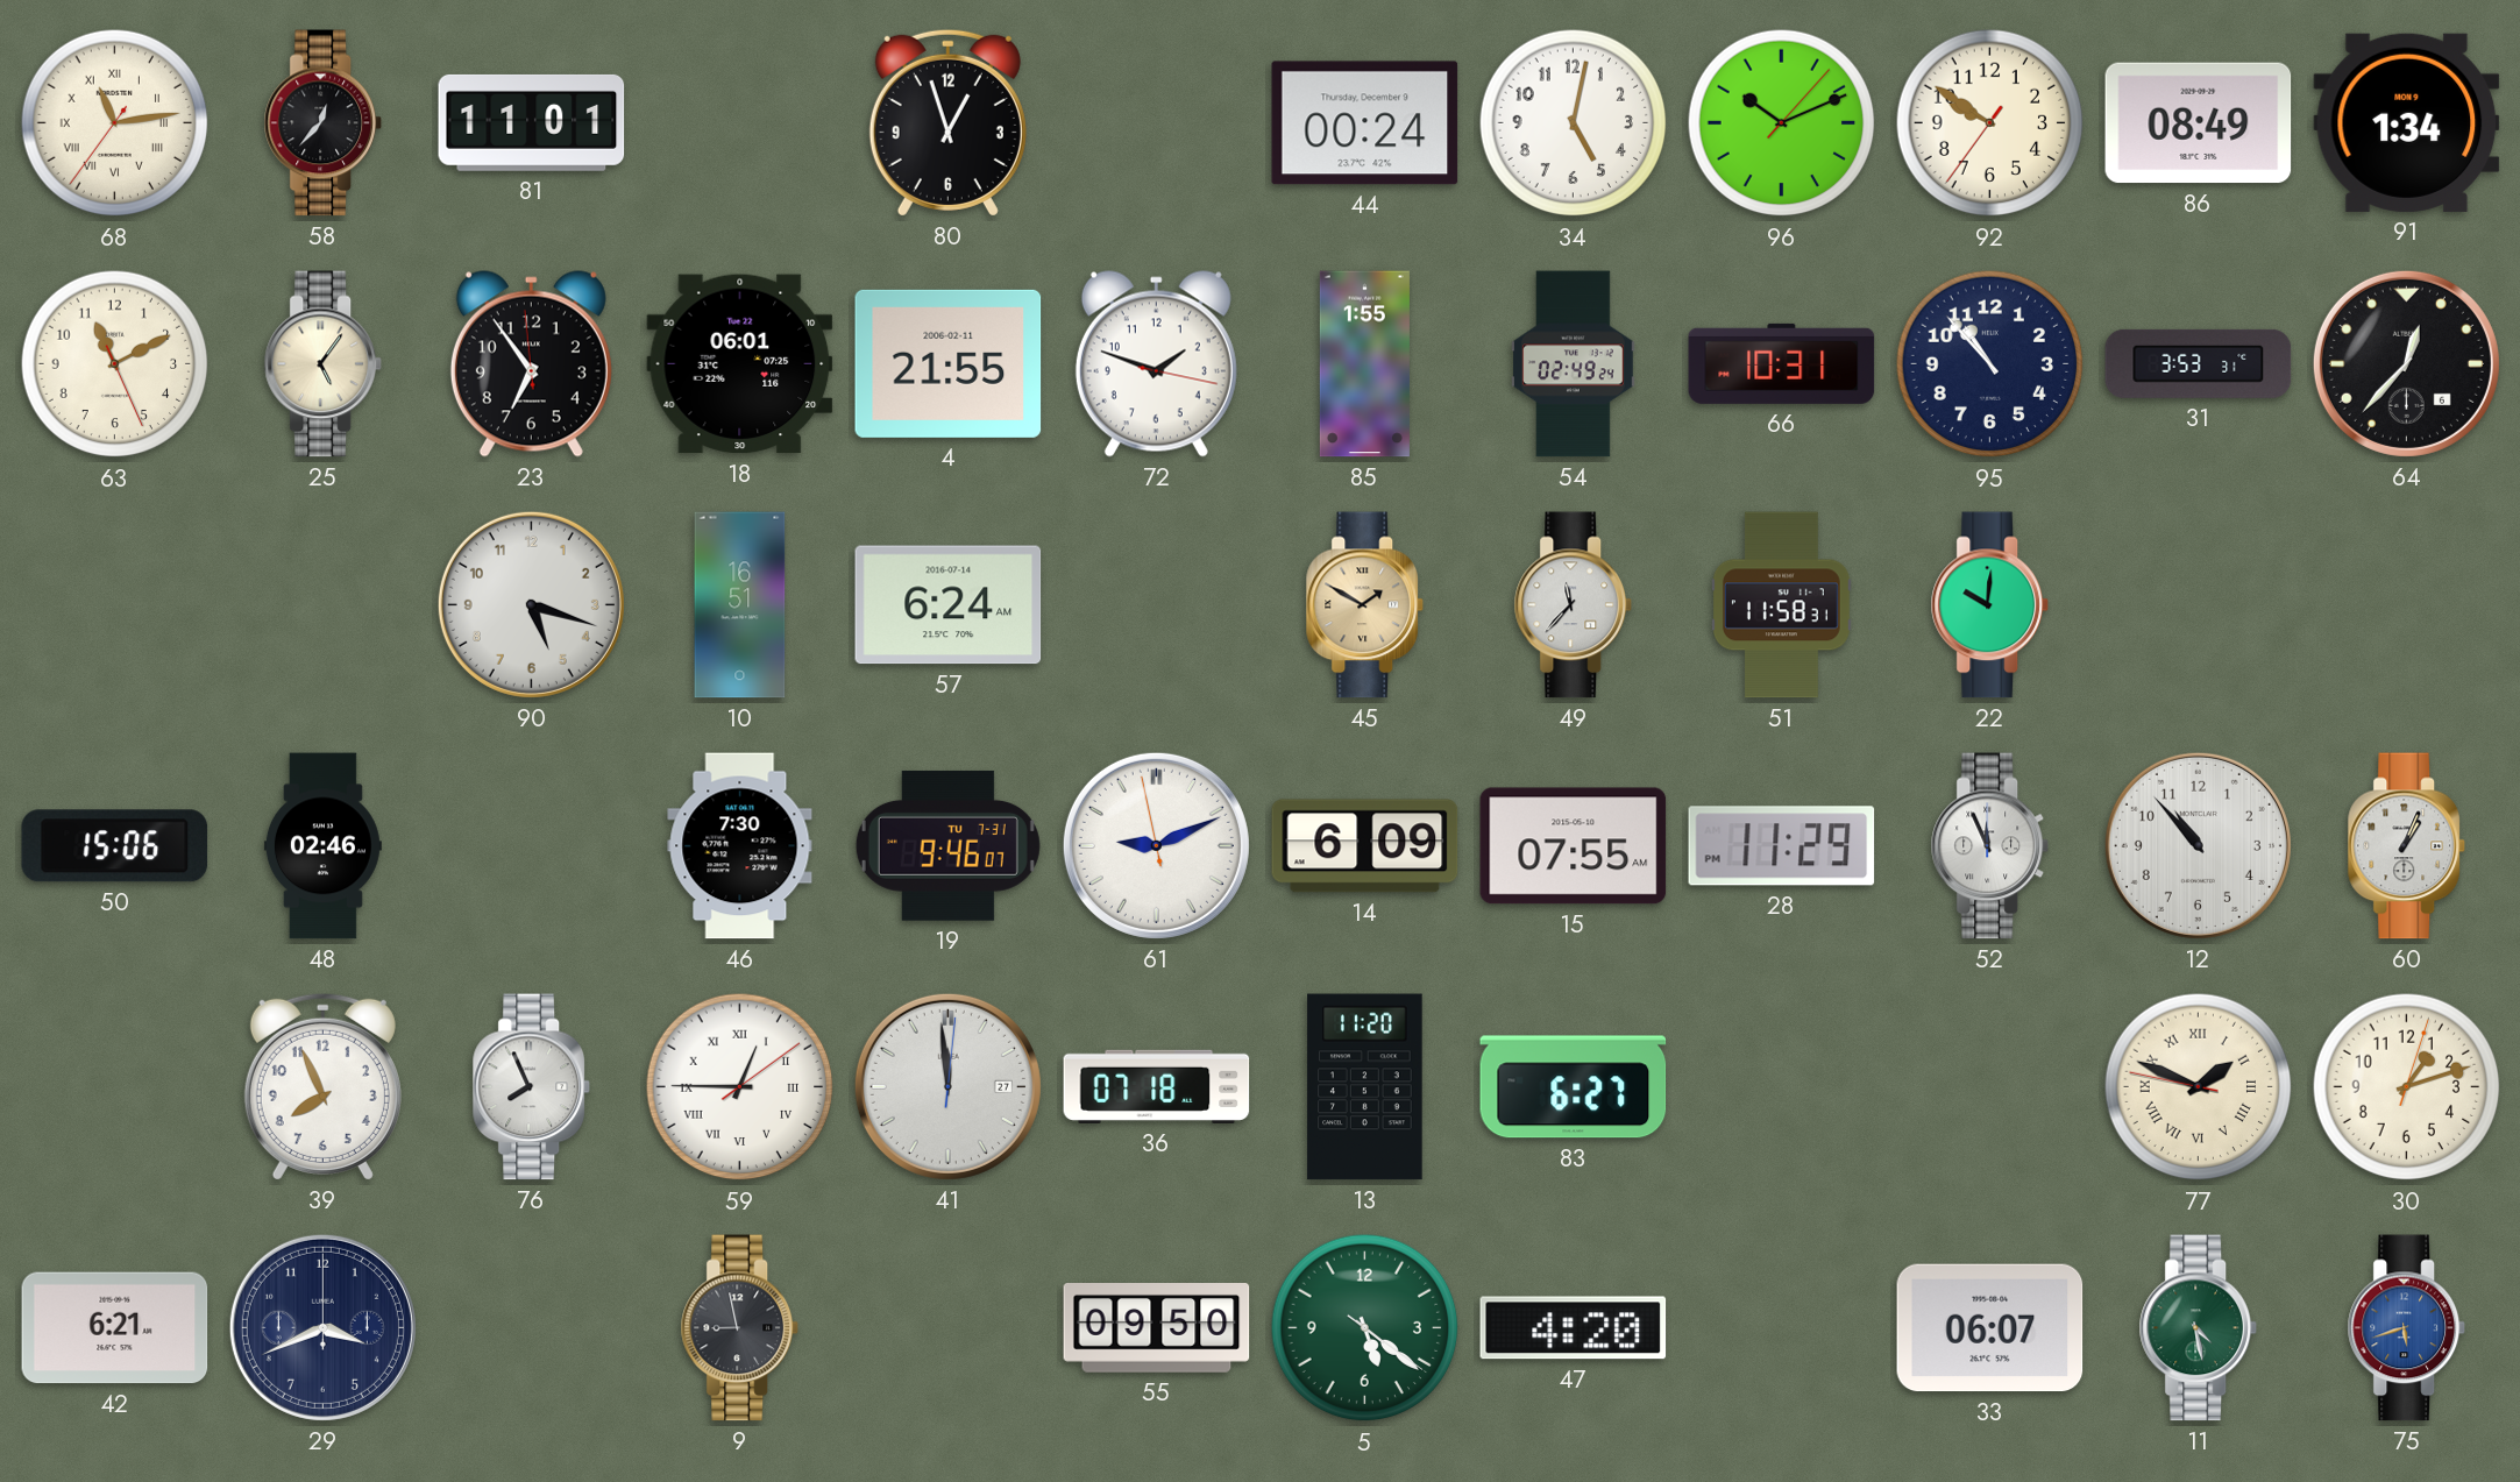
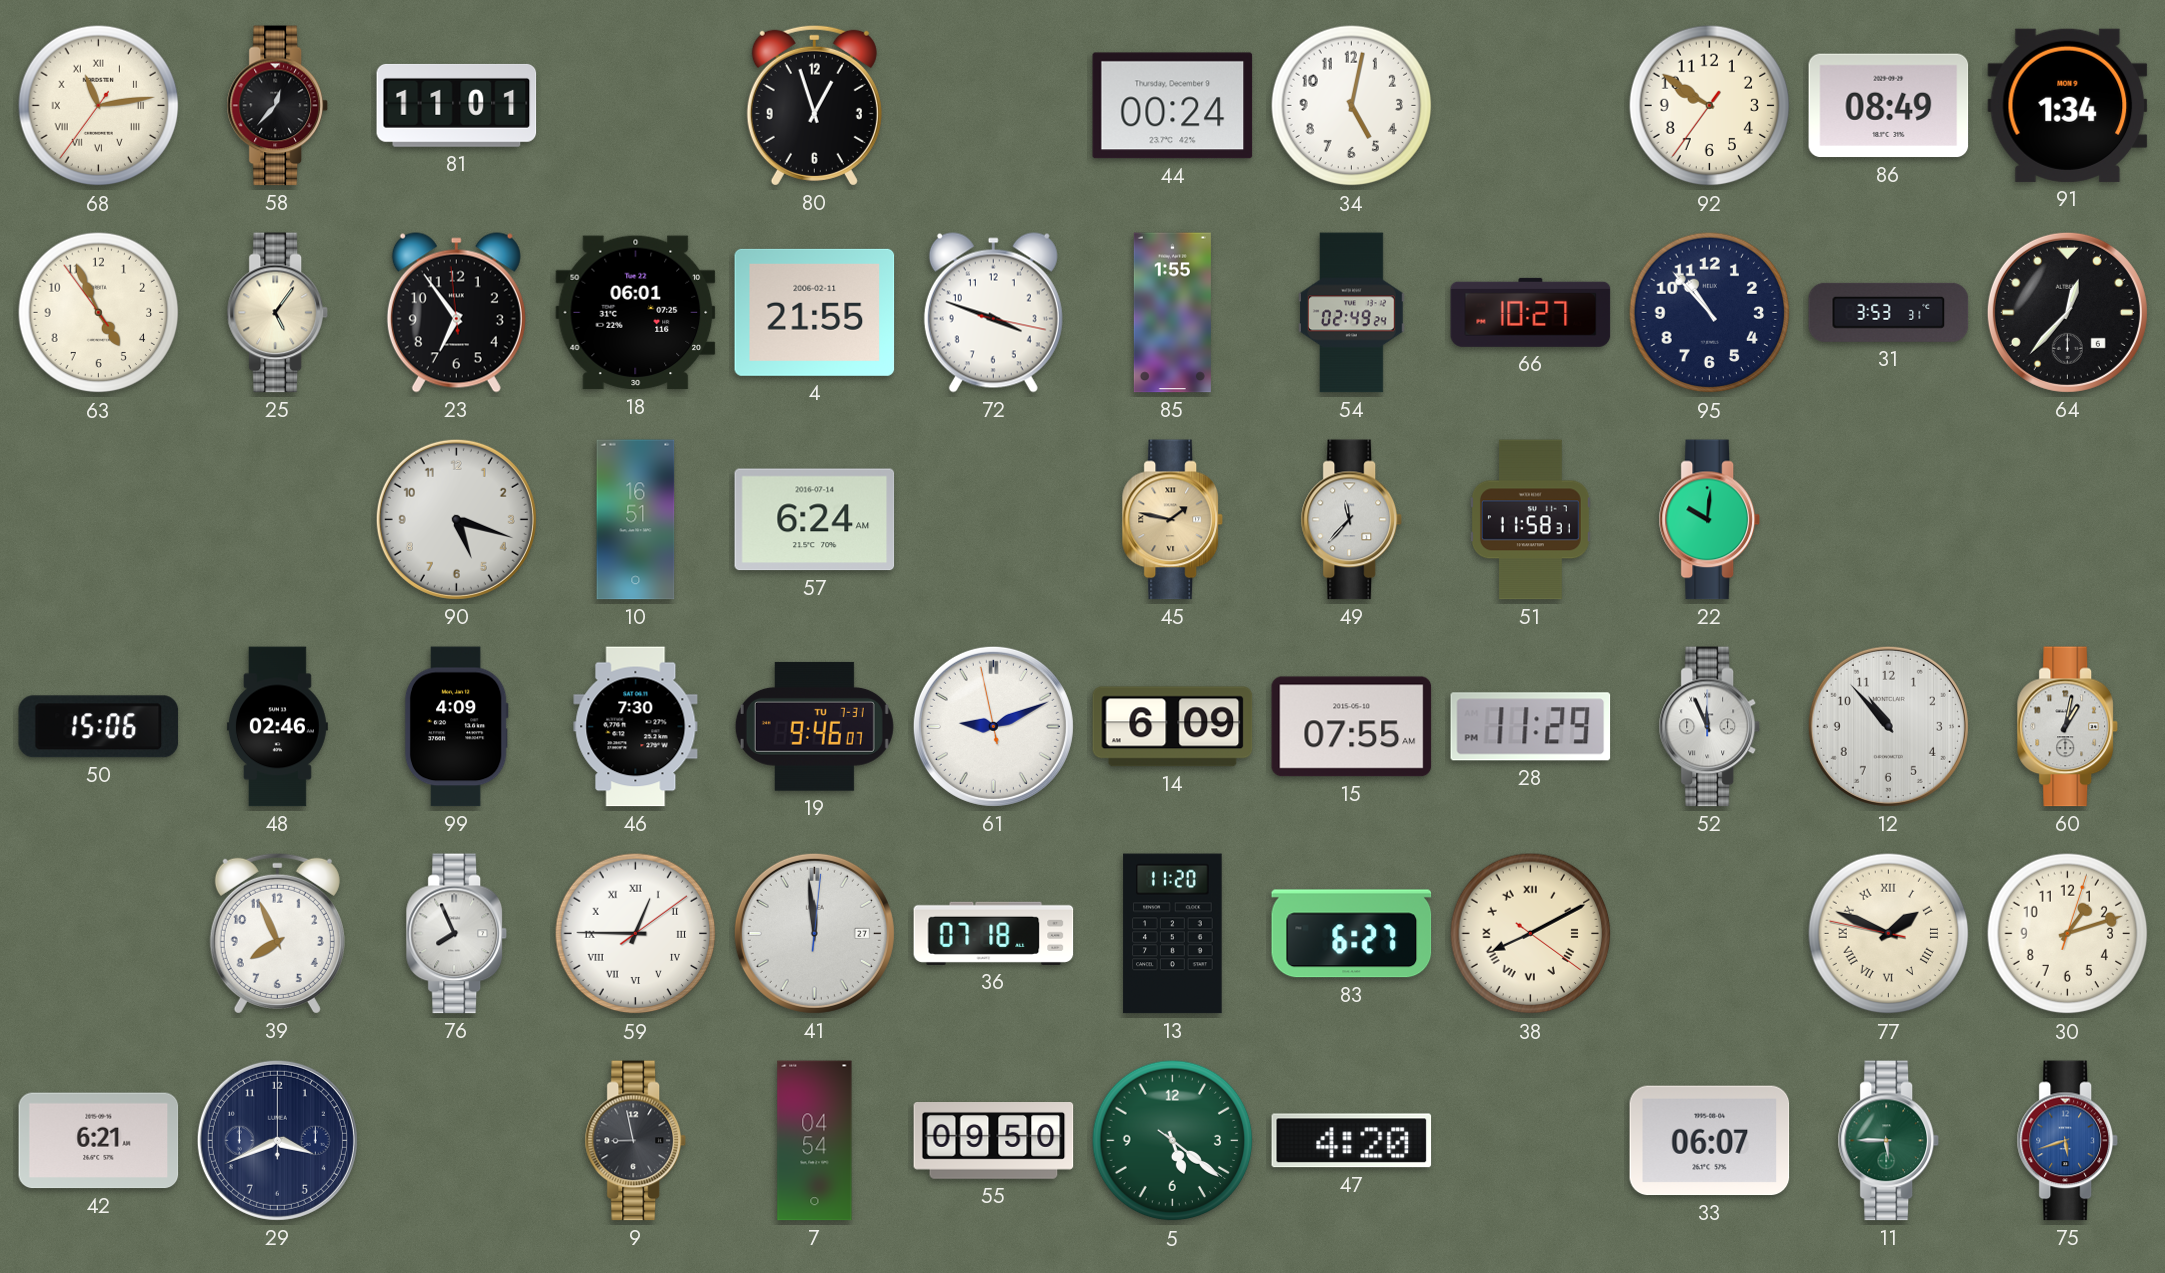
96: 10:11 -> none (1782, 123)
63: 11:10 -> 4:55 (99, 313)
72: 1:48 -> 3:48 (993, 313)
66: 10:31 -> 10:27 (1531, 312)
45: 1:50 -> 1:47 (1172, 520)
99: none -> 4:09 (456, 727)
60: 1:04 -> 1:02 (2067, 727)
38: none -> 8:10 (1531, 934)
7: none -> 04:54 (815, 1141)
11: 4:28 -> 5:45 (1888, 1141)
